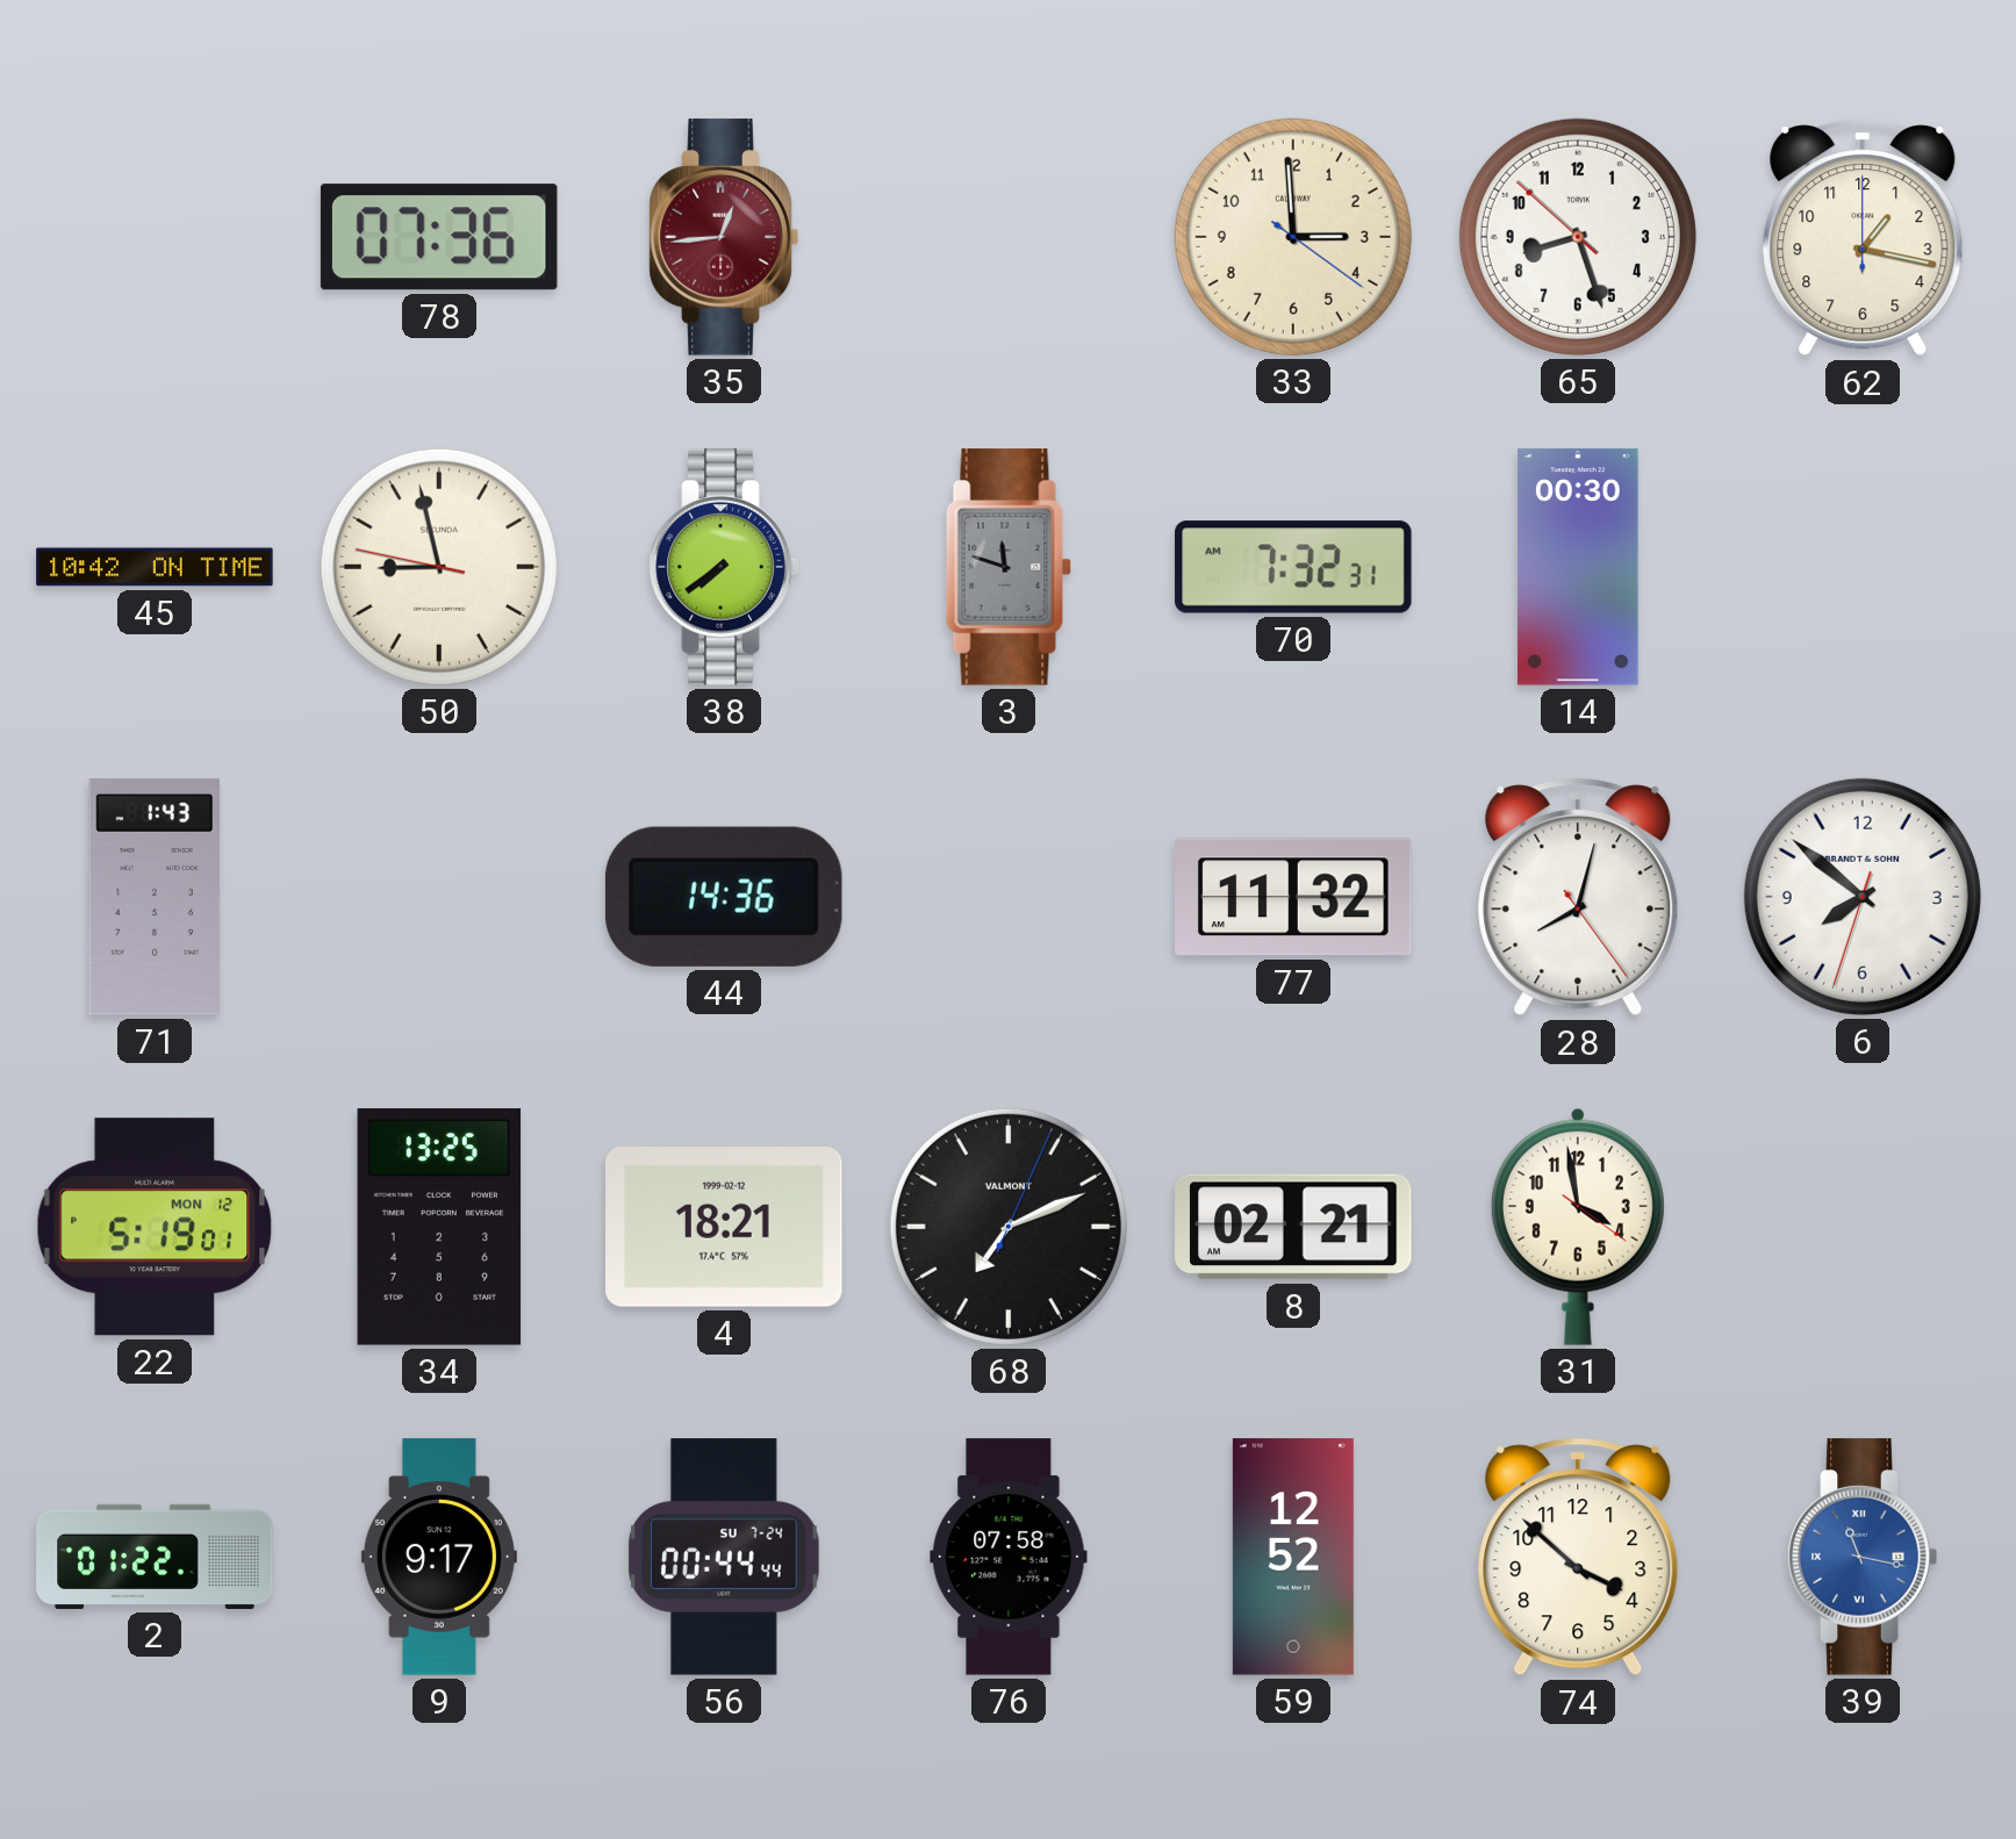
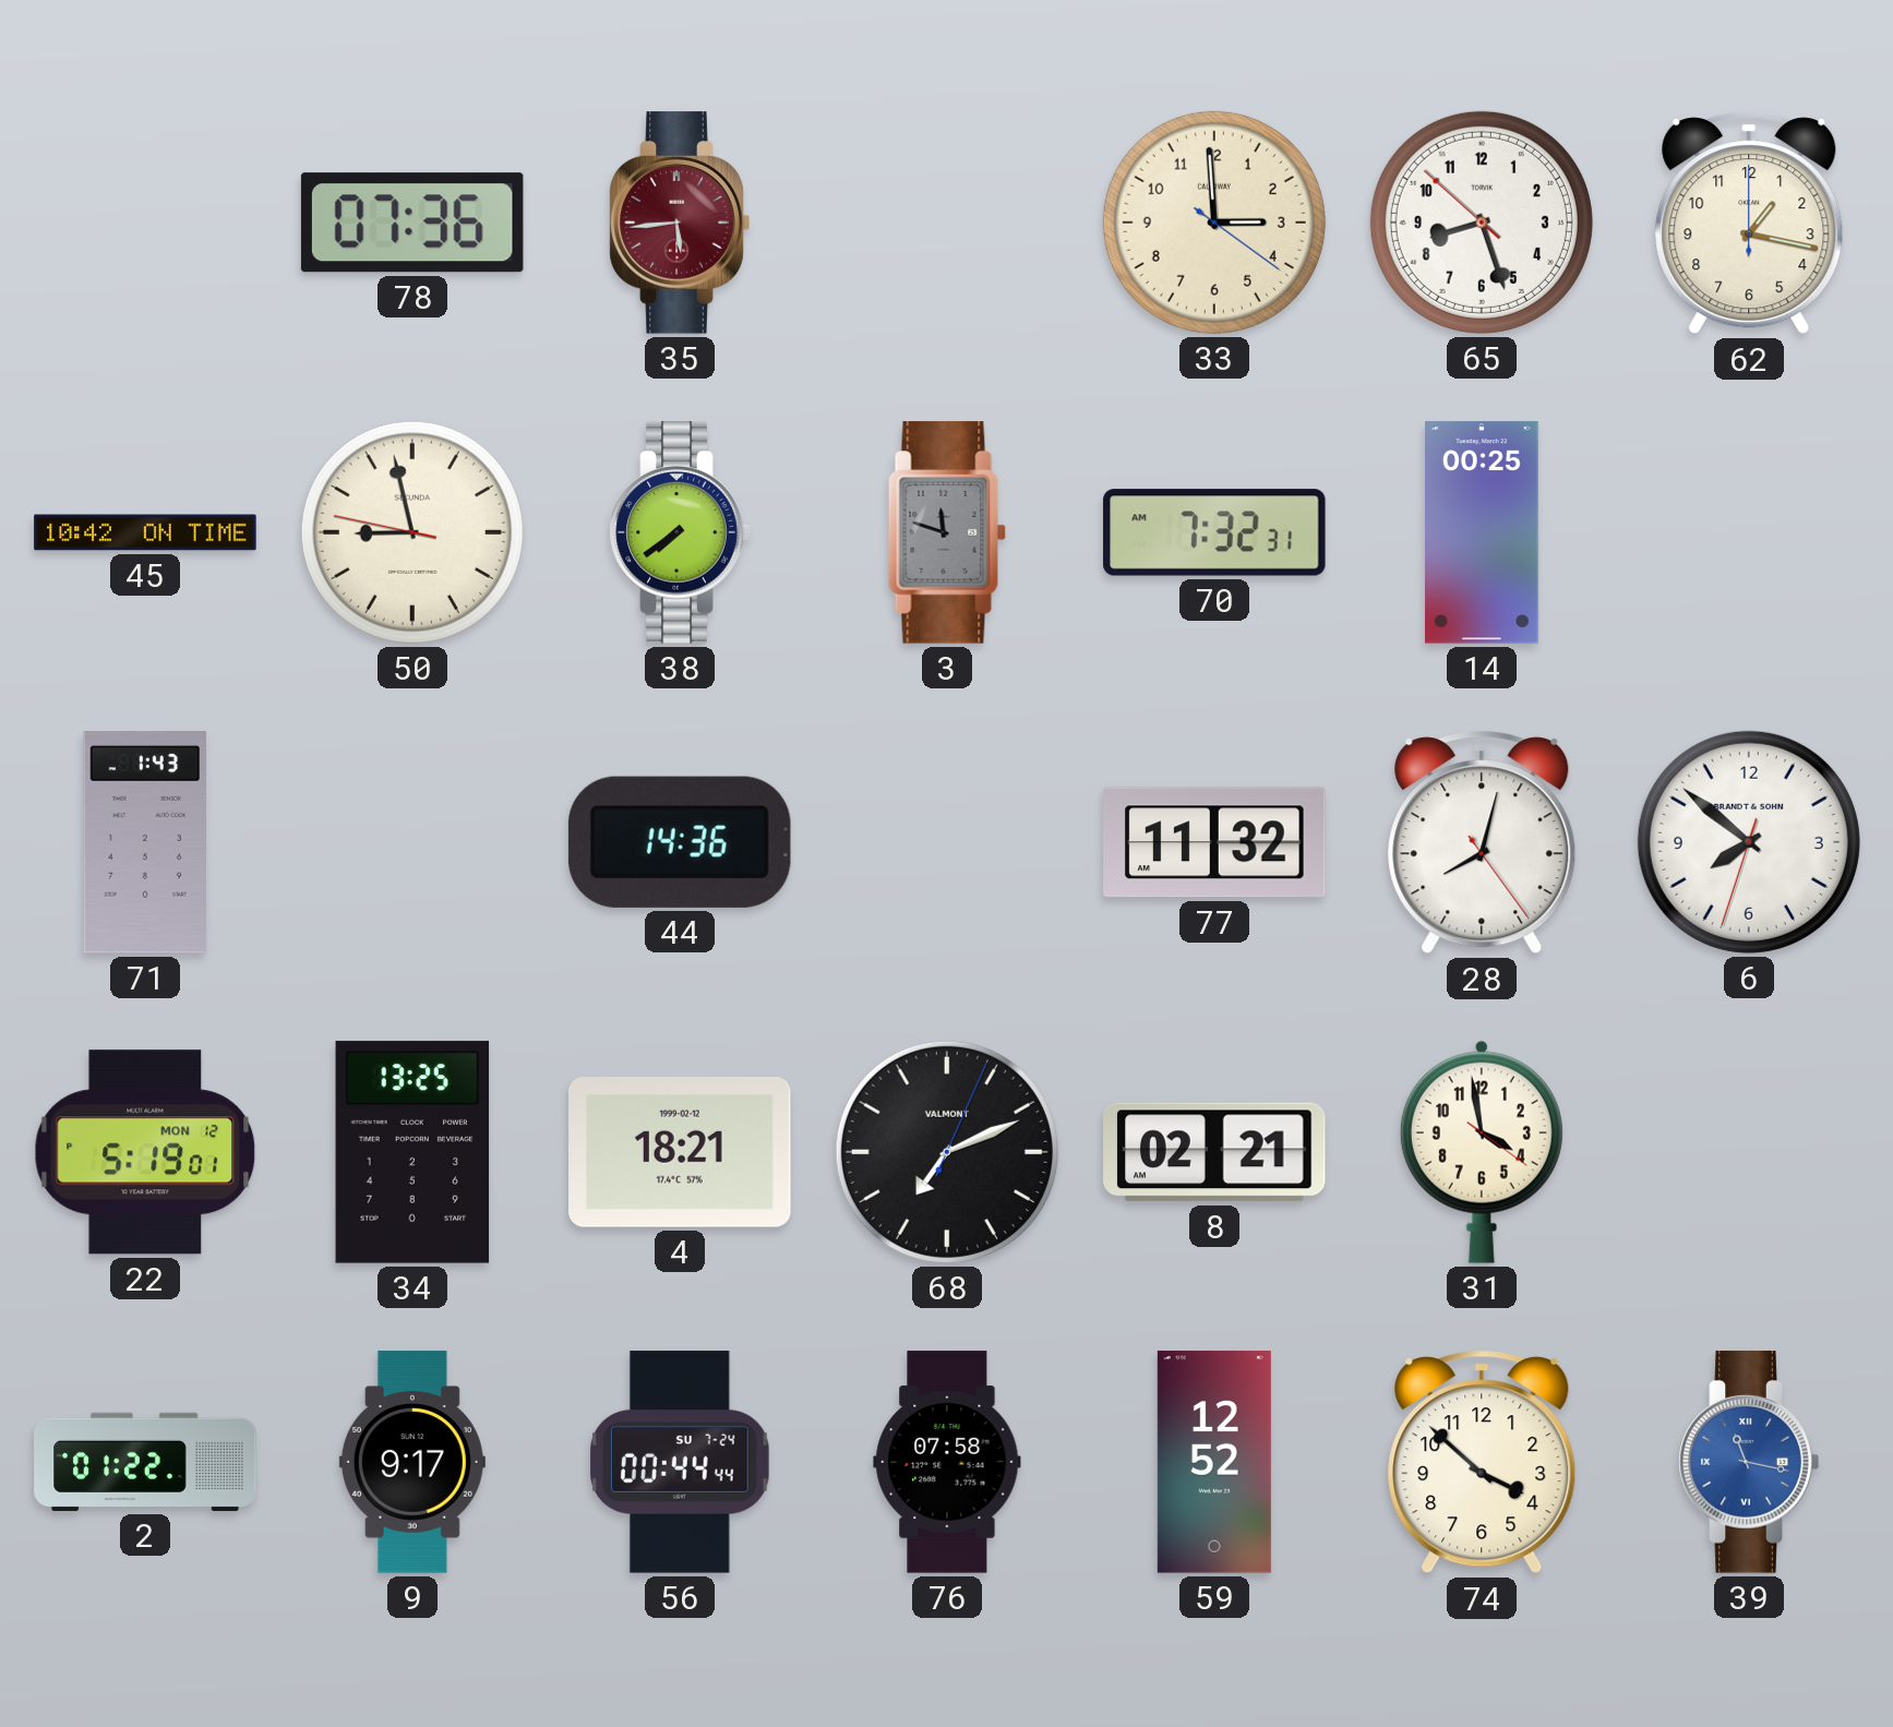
35: 12:44 -> 5:44 (680, 223)
14: 00:30 -> 00:25 (1483, 532)
